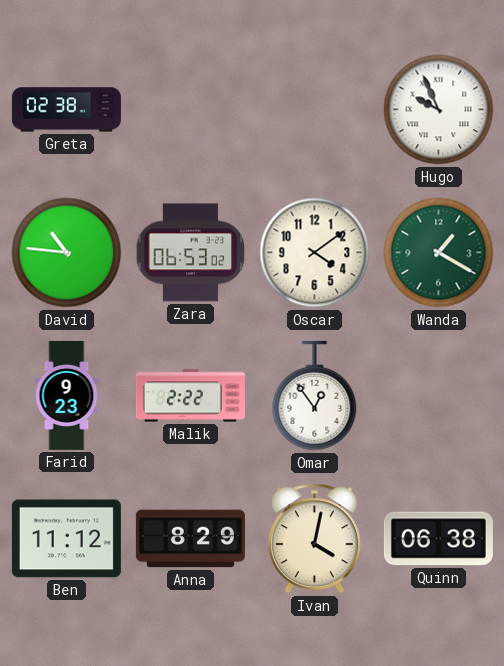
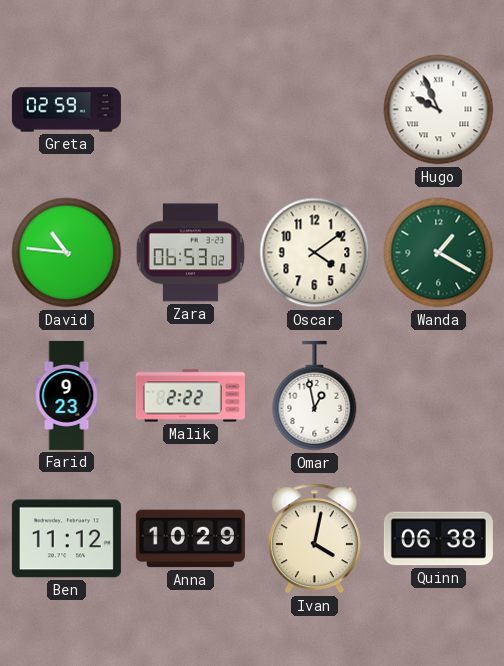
Greta: 02:38 -> 02:59 (66, 110)
Omar: 12:54 -> 12:58 (315, 396)
Anna: 8:29 -> 10:29 (190, 539)
